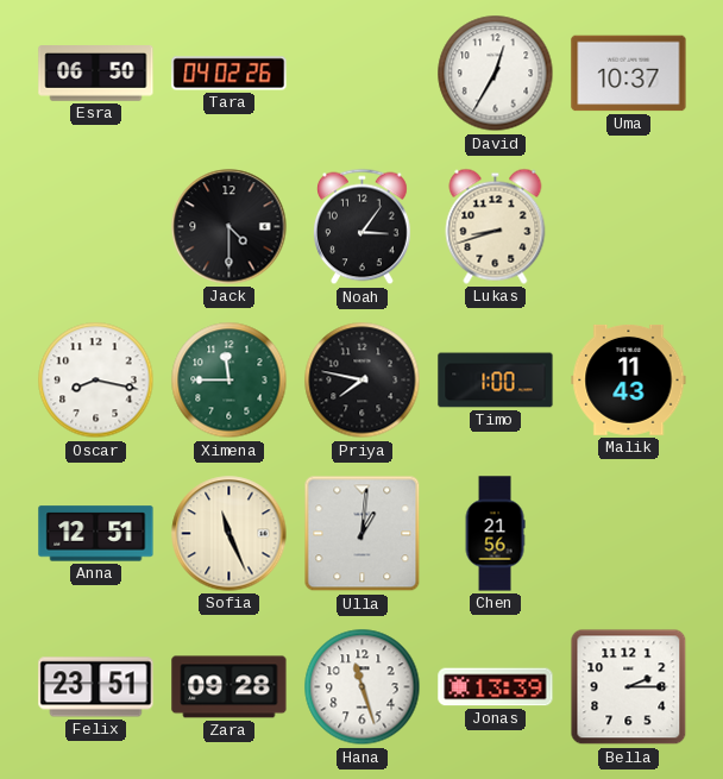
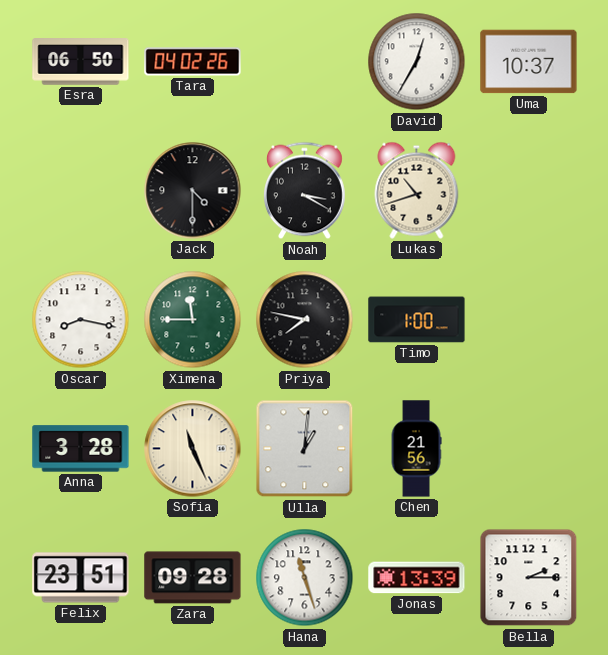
Noah: 3:06 -> 3:20 (305, 191)
Lukas: 8:42 -> 10:42 (417, 190)
Malik: 11:43 -> none (629, 379)
Anna: 12:51 -> 3:28 (81, 449)
